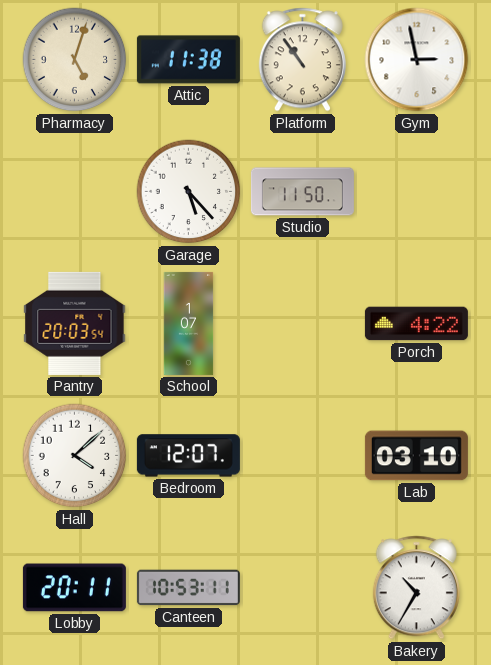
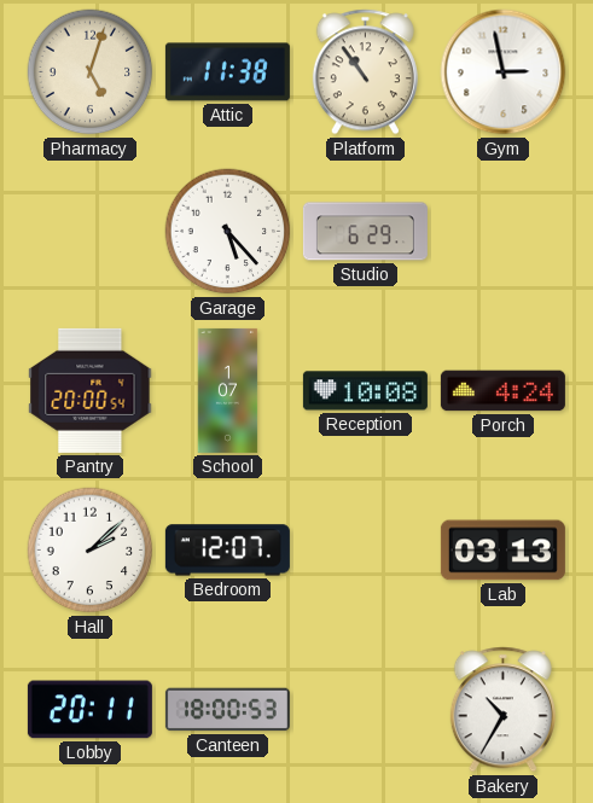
Studio: 11:50 -> 6:29 (365, 232)
Pantry: 20:03 -> 20:00 (91, 390)
Reception: none -> 10:08 (365, 391)
Porch: 4:22 -> 4:24 (502, 391)
Hall: 4:08 -> 2:08 (91, 551)
Lab: 03:10 -> 03:13 (502, 551)
Canteen: 10:53 -> 18:00 (227, 710)
